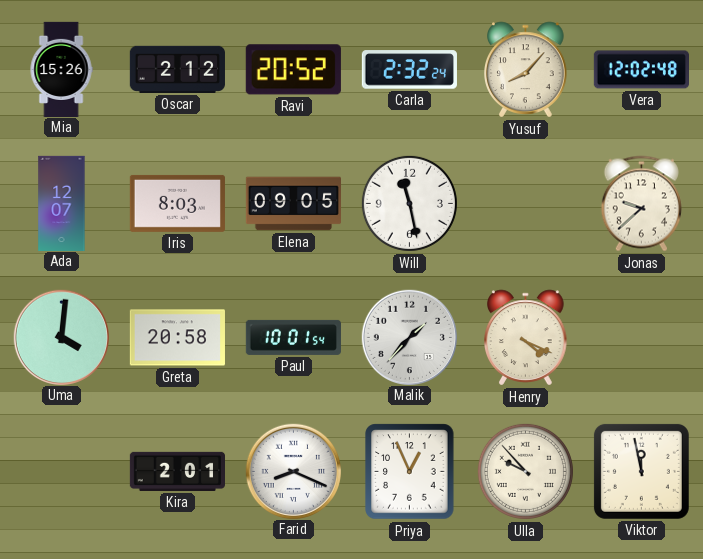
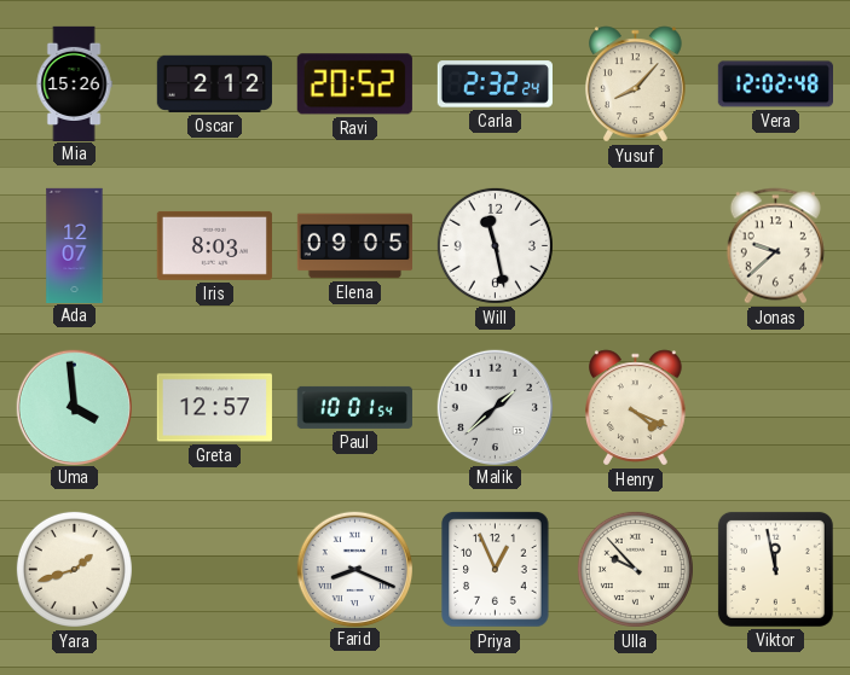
Uma: 4:01 -> 3:59 (74, 407)
Greta: 20:58 -> 12:57 (214, 408)
Malik: 1:37 -> 1:38 (495, 407)
Yara: none -> 1:42 (74, 569)
Kira: 2:01 -> none (177, 471)
